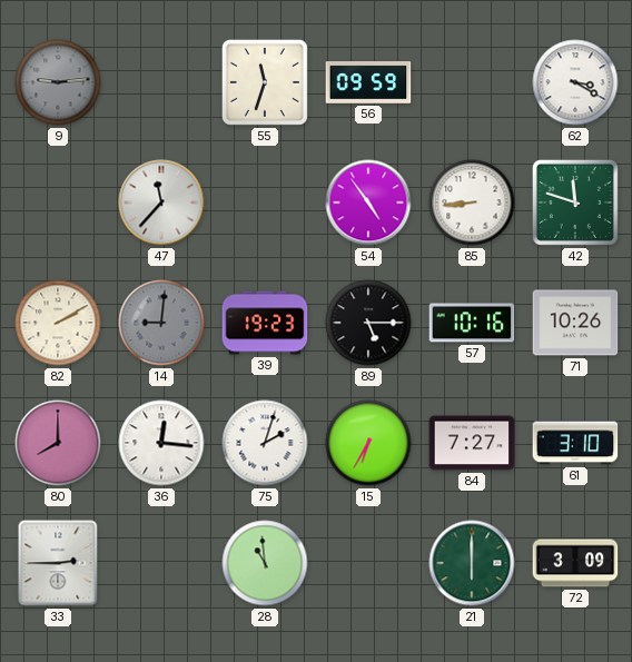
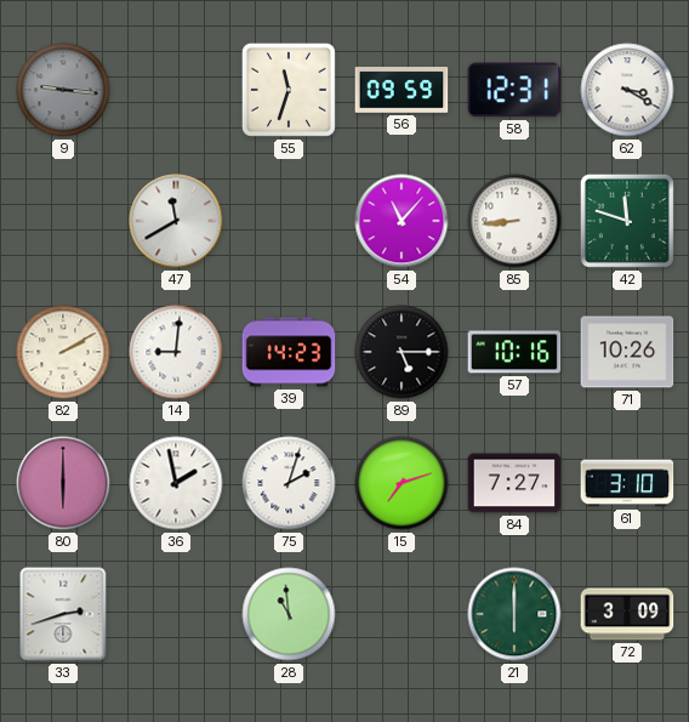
9: 9:14 -> 9:16 (63, 90)
58: none -> 12:31 (514, 90)
47: 11:37 -> 11:40 (176, 221)
54: 4:54 -> 11:07 (402, 221)
14 dial: grey -> white (176, 352)
39: 19:23 -> 14:23 (289, 352)
80: 8:00 -> 6:00 (63, 483)
36: 12:16 -> 1:58 (176, 483)
15: 6:35 -> 7:12 (402, 483)
33: 2:45 -> 2:42 (63, 614)
